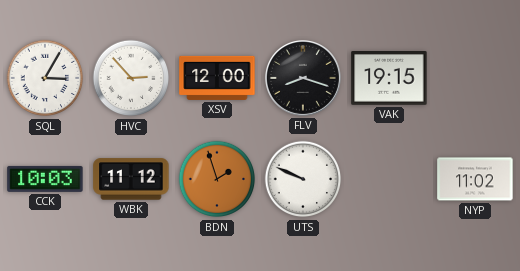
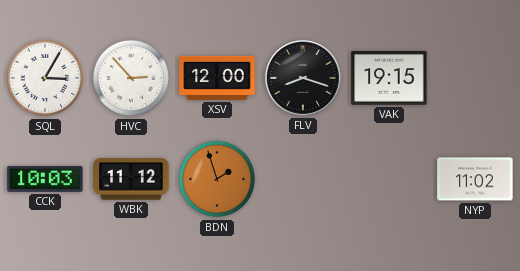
UTS: 9:49 -> none (303, 179)
